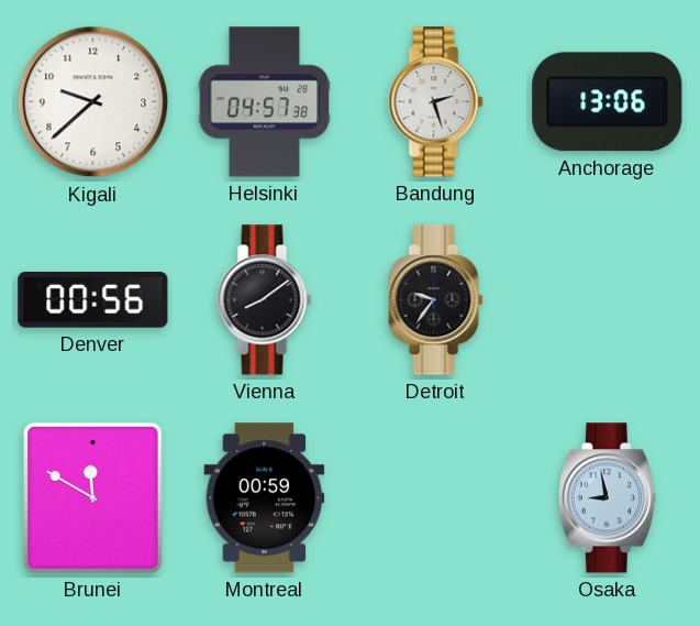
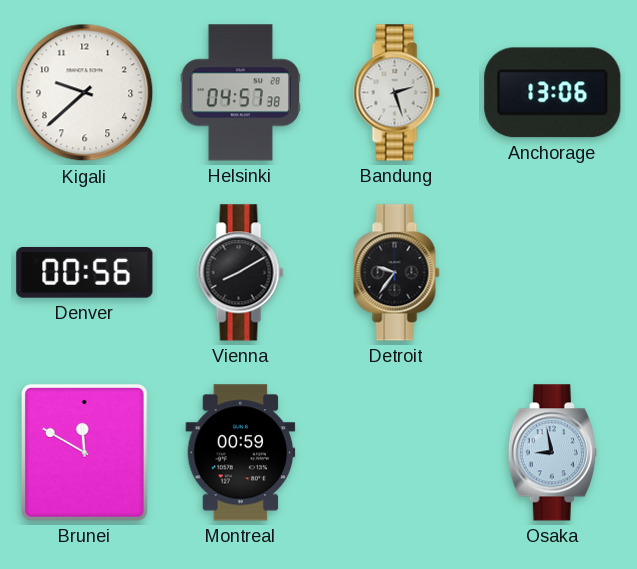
Vienna: 8:09 -> 8:10 (241, 273)
